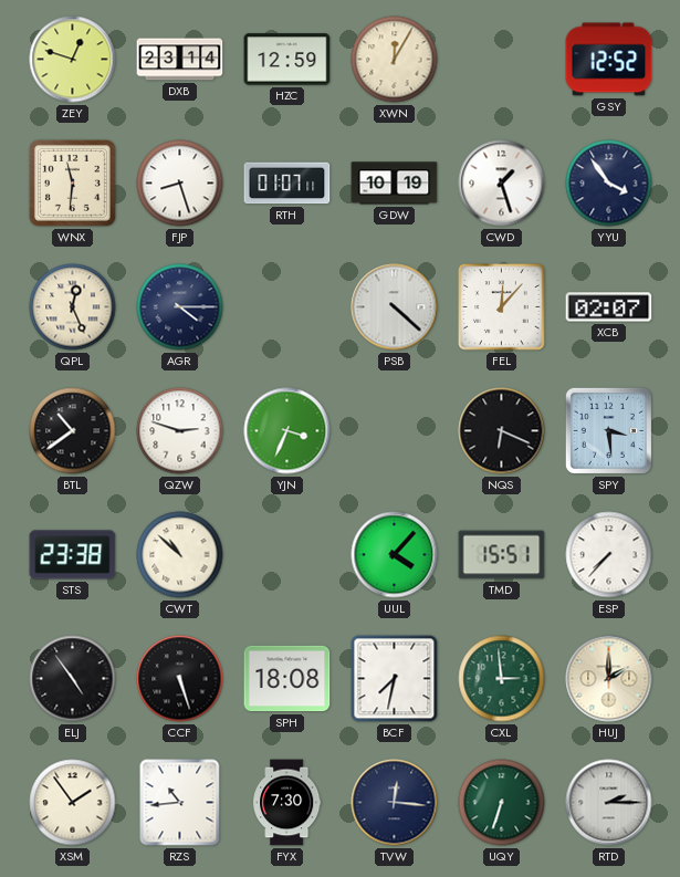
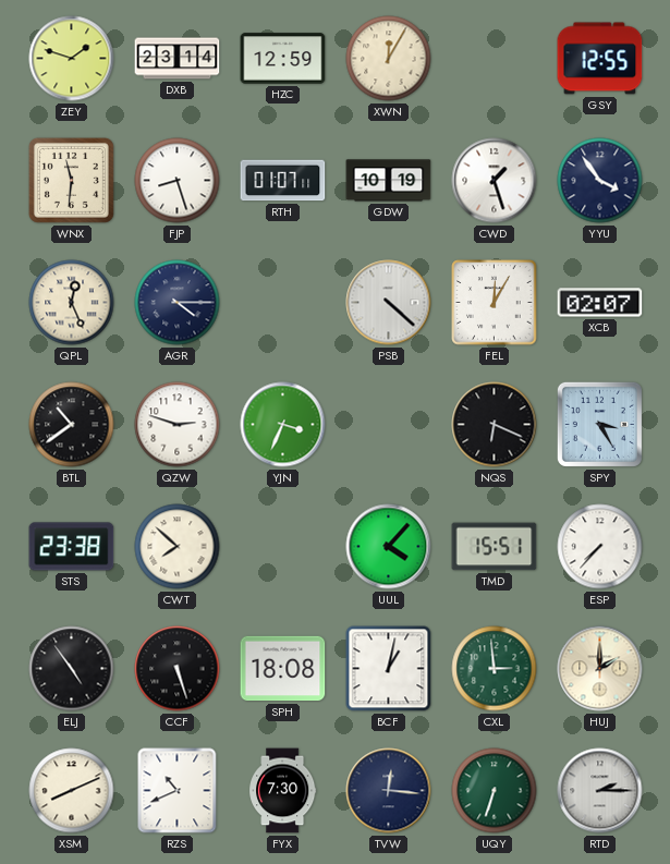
ZEY: 12:48 -> 1:48 (72, 59)
GSY: 12:52 -> 12:55 (600, 59)
FEL: 12:07 -> 12:05 (495, 303)
SPY: 3:29 -> 3:25 (599, 424)
CWT: 10:52 -> 7:52 (178, 547)
BCF: 7:32 -> 1:02 (389, 669)
XSM: 1:54 -> 8:11 (72, 791)
RZS: 10:44 -> 10:41 (178, 791)
